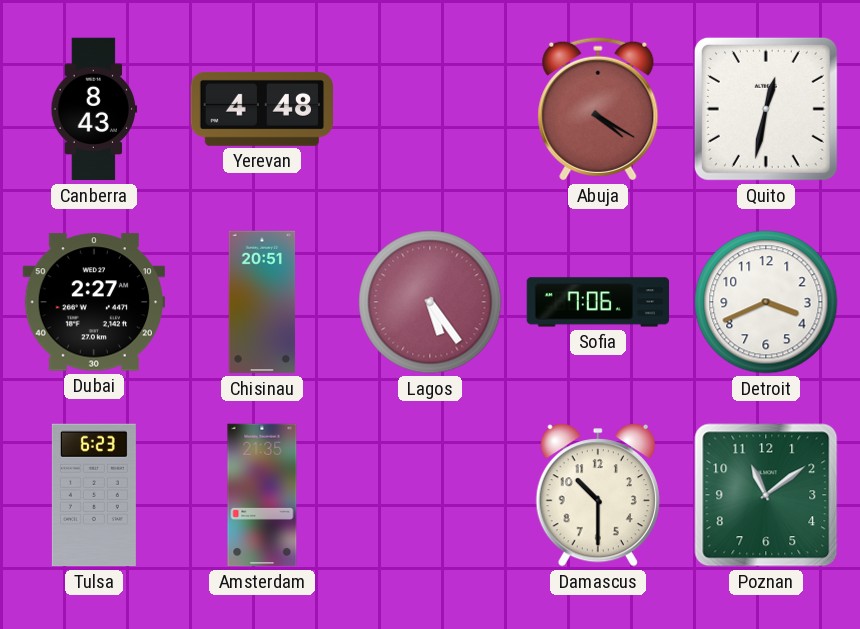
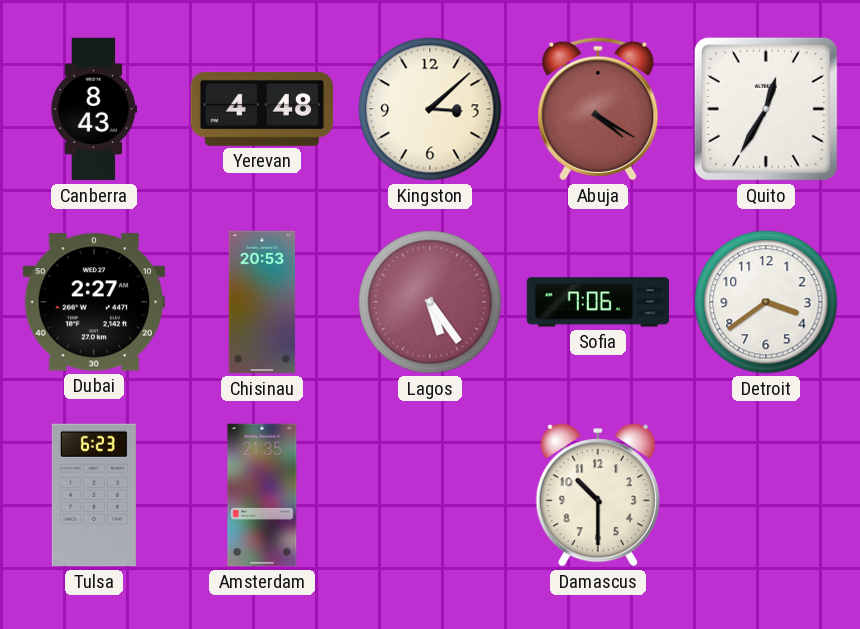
Kingston: none -> 3:08 (430, 109)
Quito: 12:32 -> 12:35 (766, 109)
Chisinau: 20:51 -> 20:53 (262, 302)
Detroit: 3:41 -> 3:39 (766, 302)
Poznan: 11:09 -> none (766, 495)
